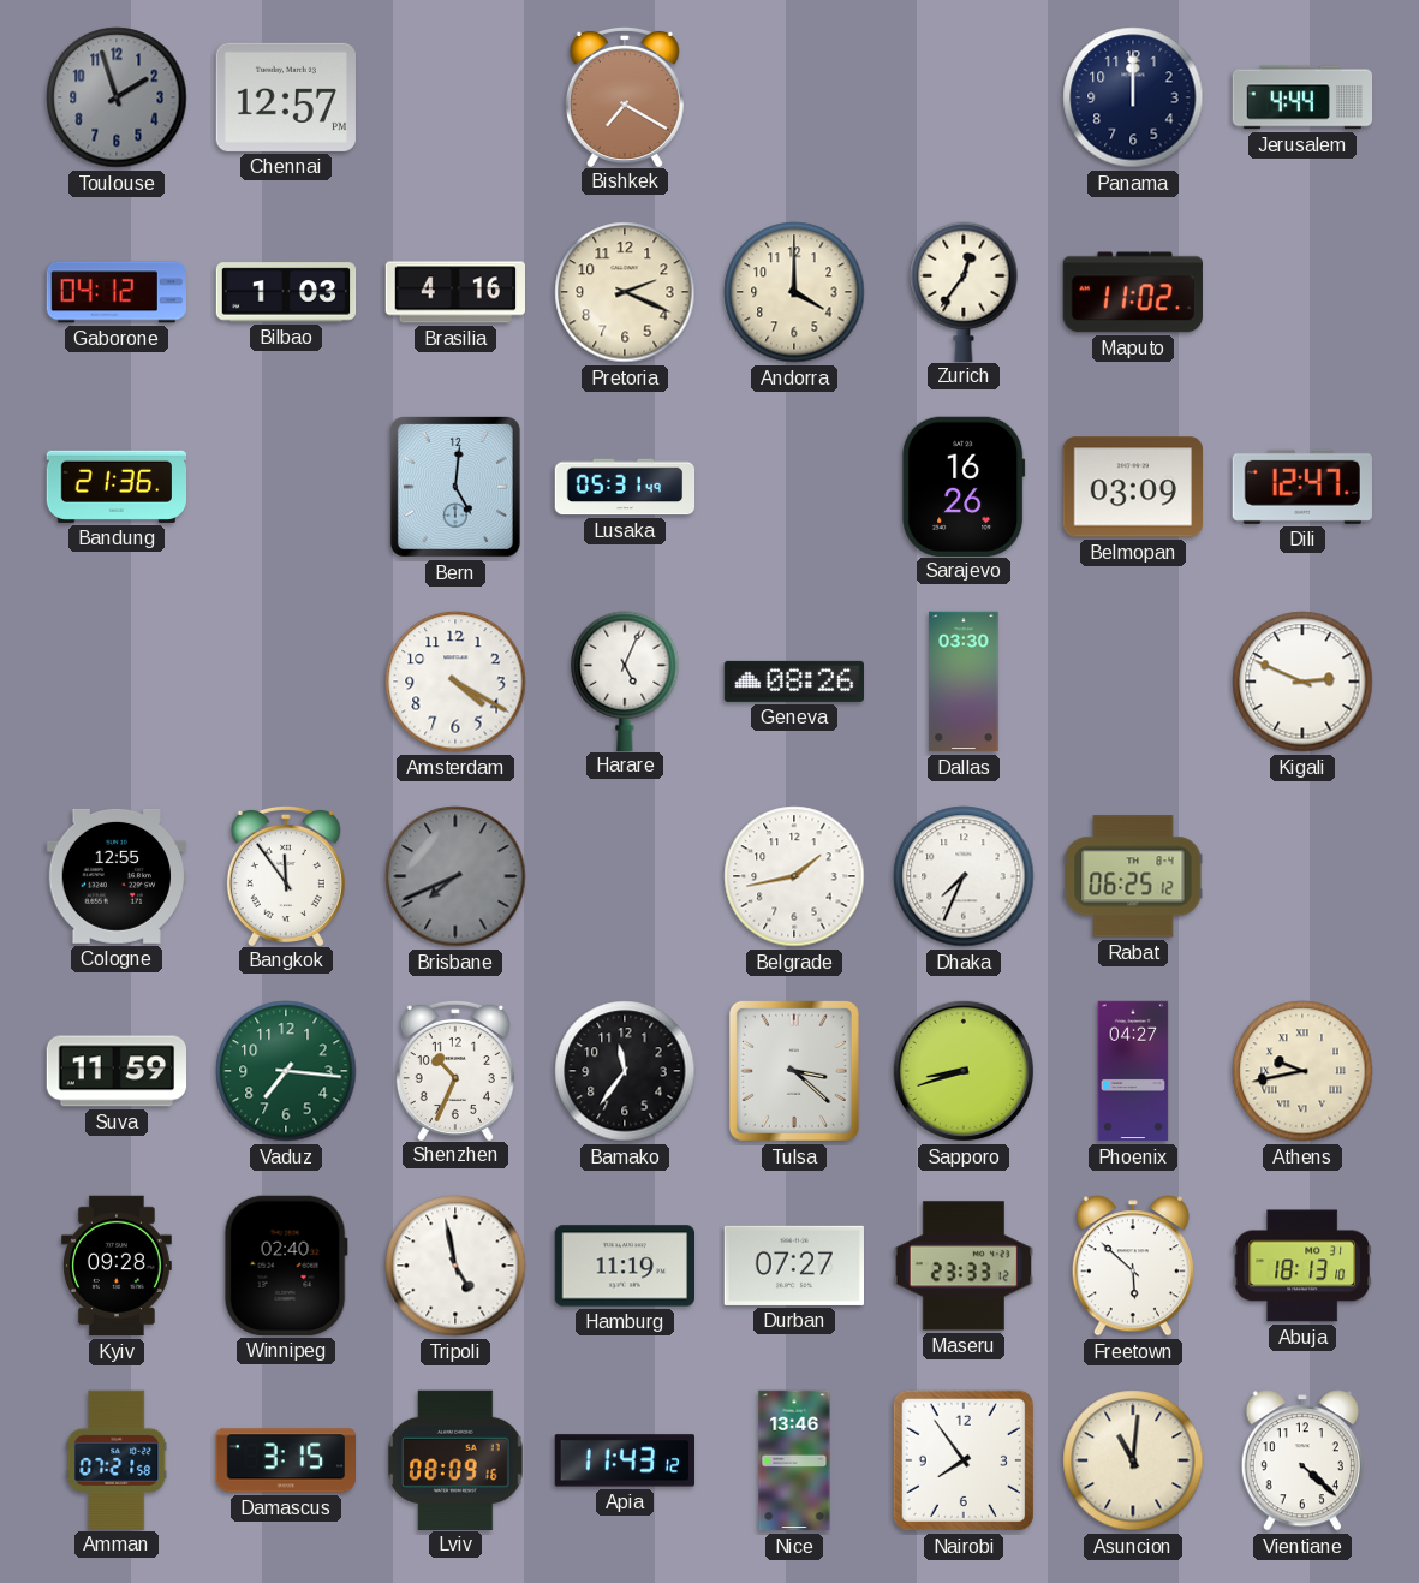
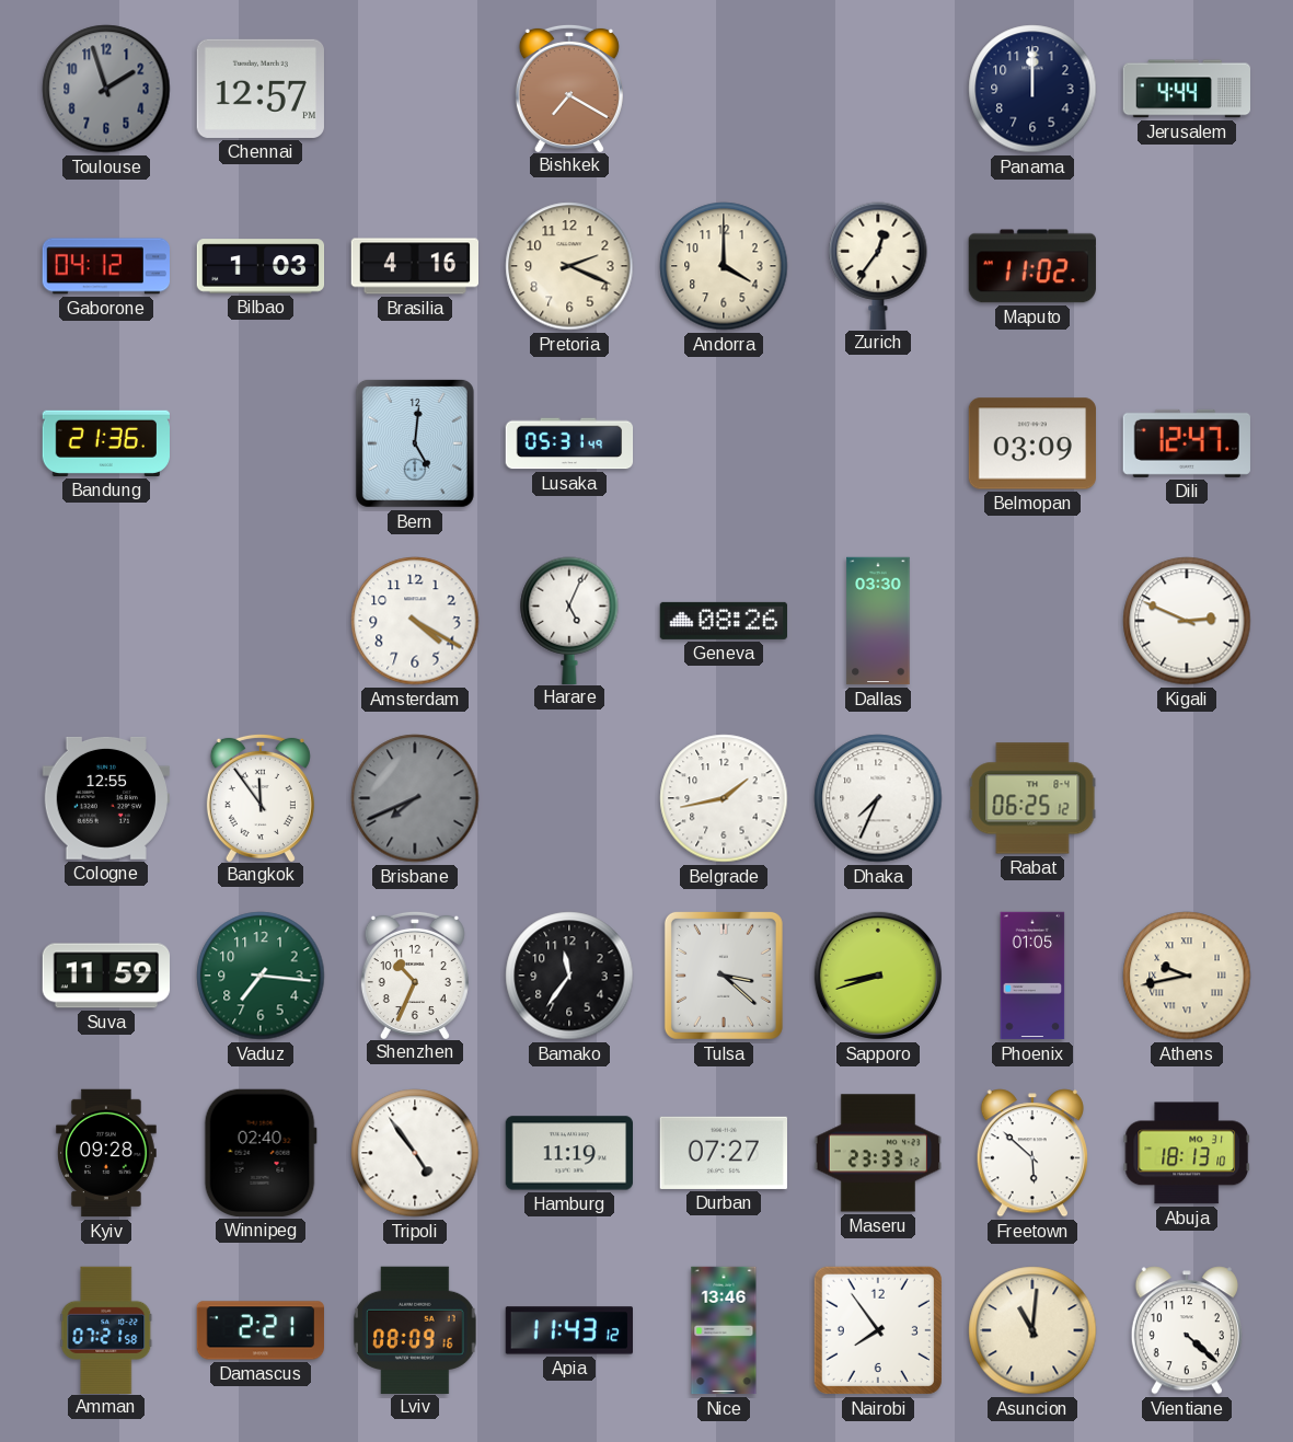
Sarajevo: 16:26 -> none (964, 486)
Phoenix: 04:27 -> 01:05 (1032, 976)
Tripoli: 4:58 -> 4:54 (415, 1153)
Damascus: 3:15 -> 2:21 (259, 1330)
